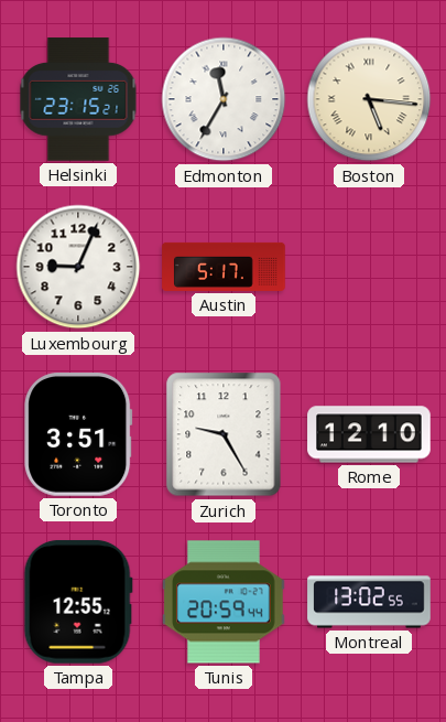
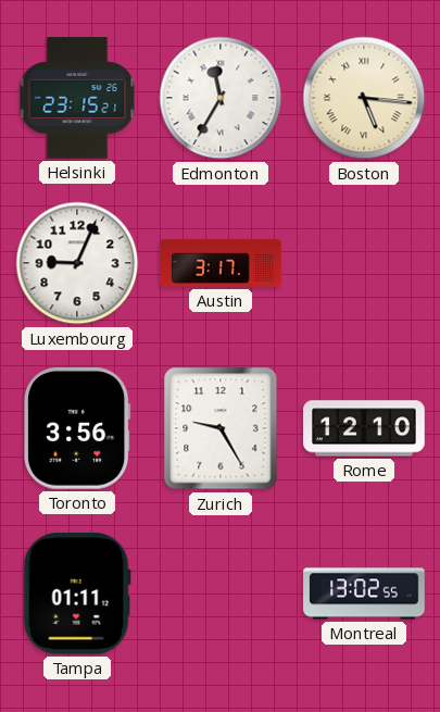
Austin: 5:17 -> 3:17 (221, 263)
Toronto: 3:51 -> 3:56 (77, 429)
Tampa: 12:55 -> 01:11 (77, 594)
Tunis: 20:59 -> none (224, 602)
